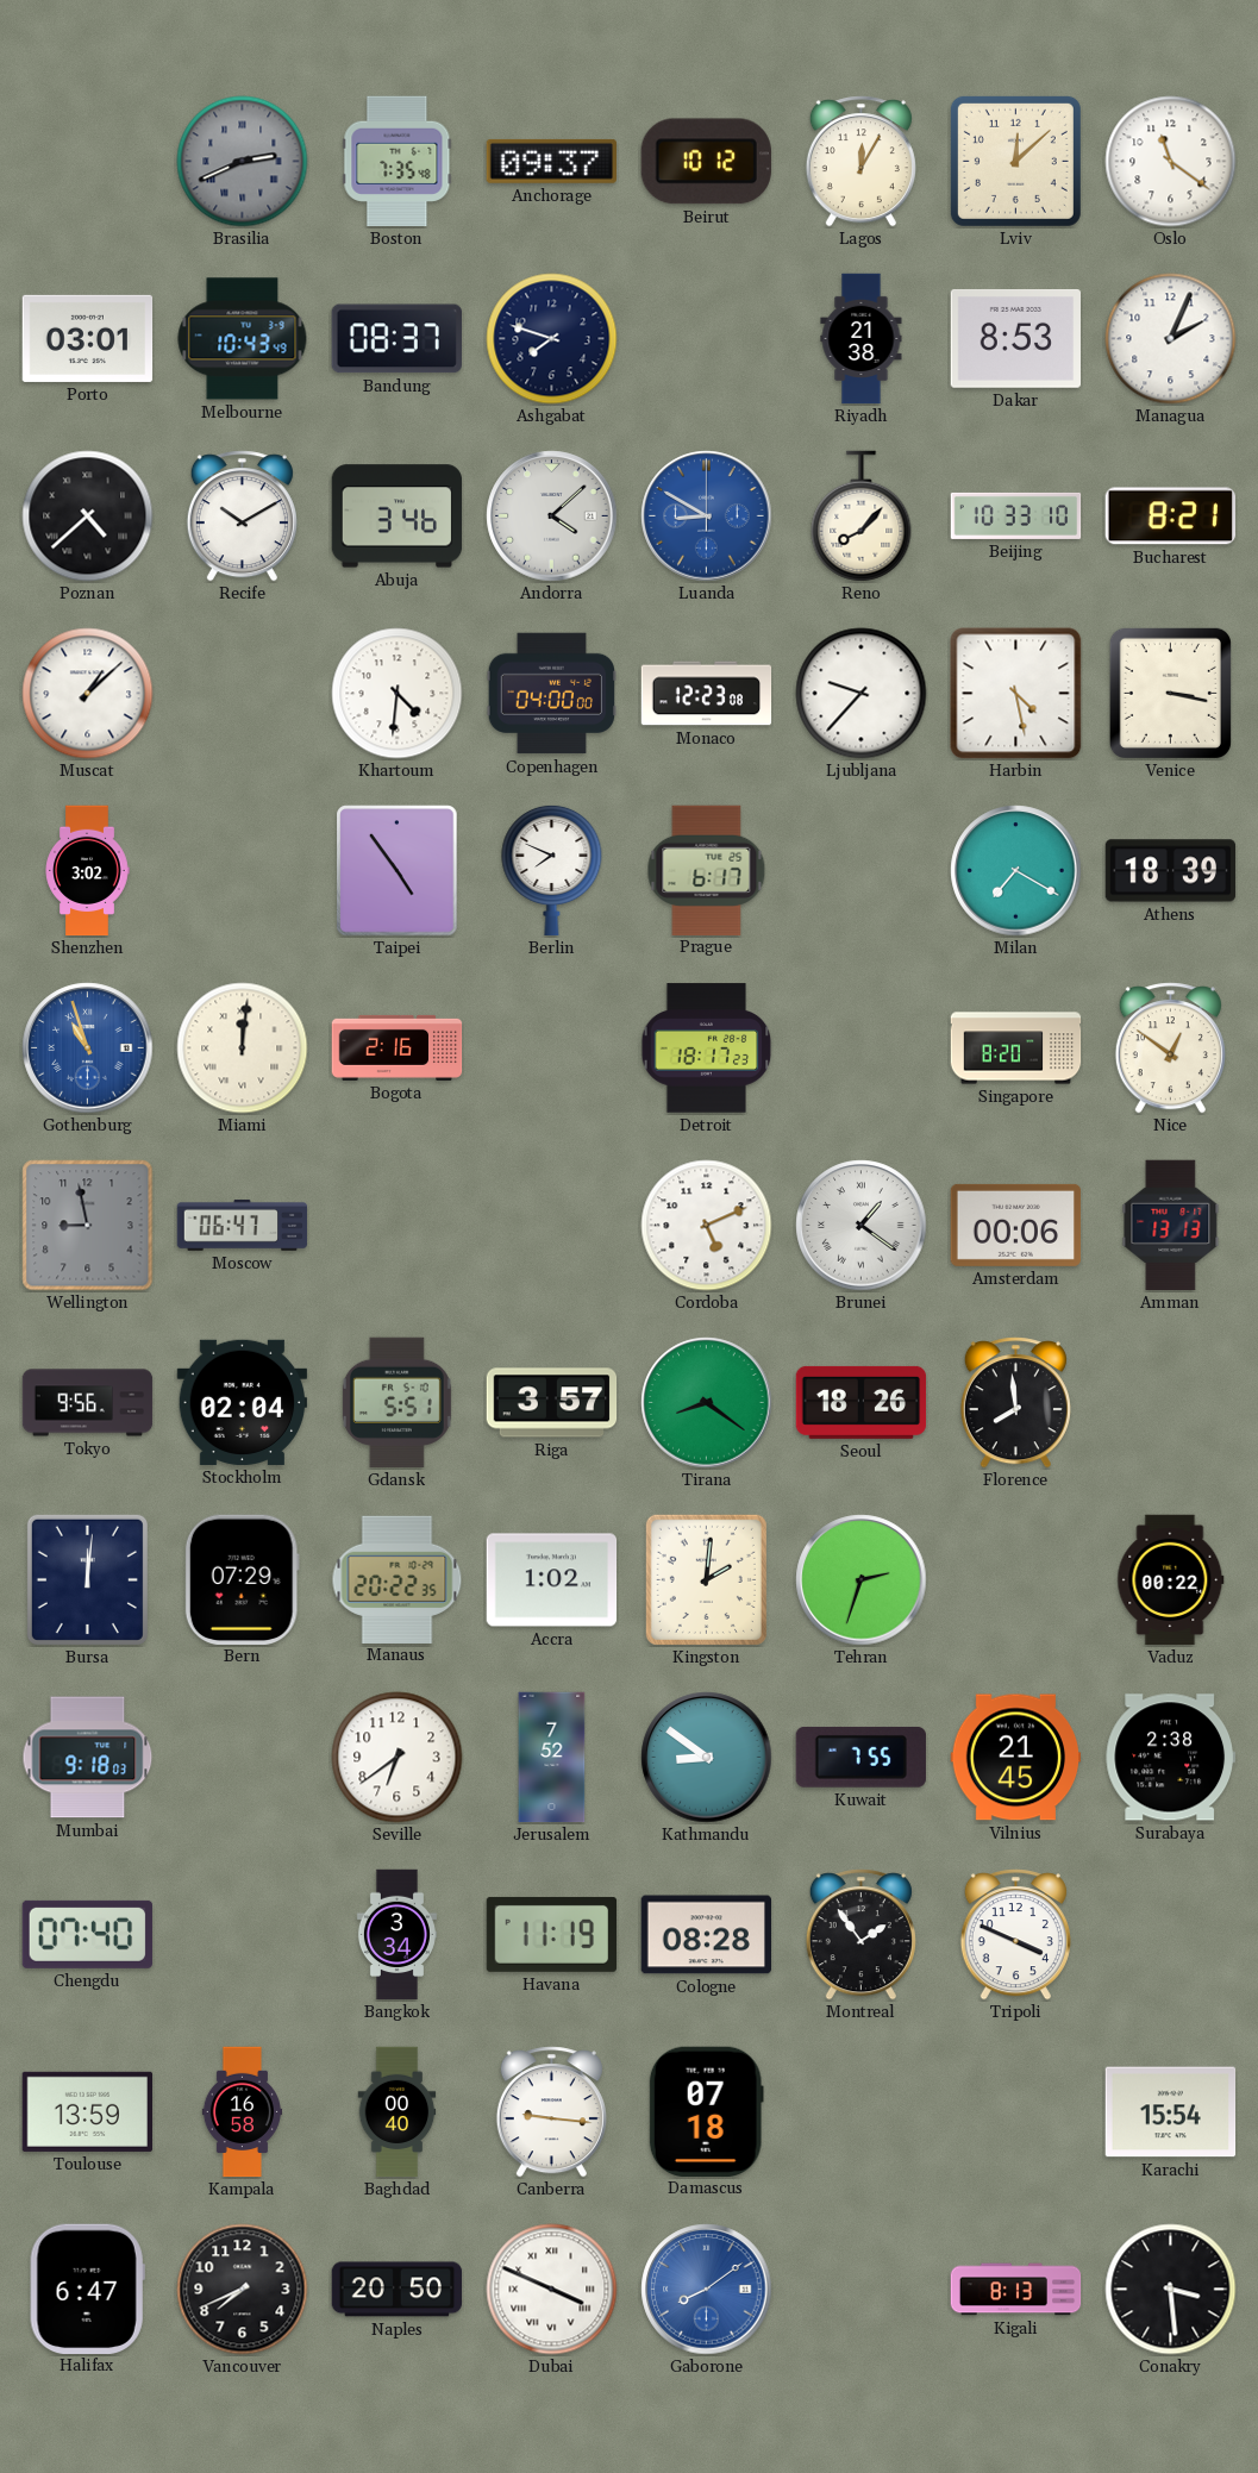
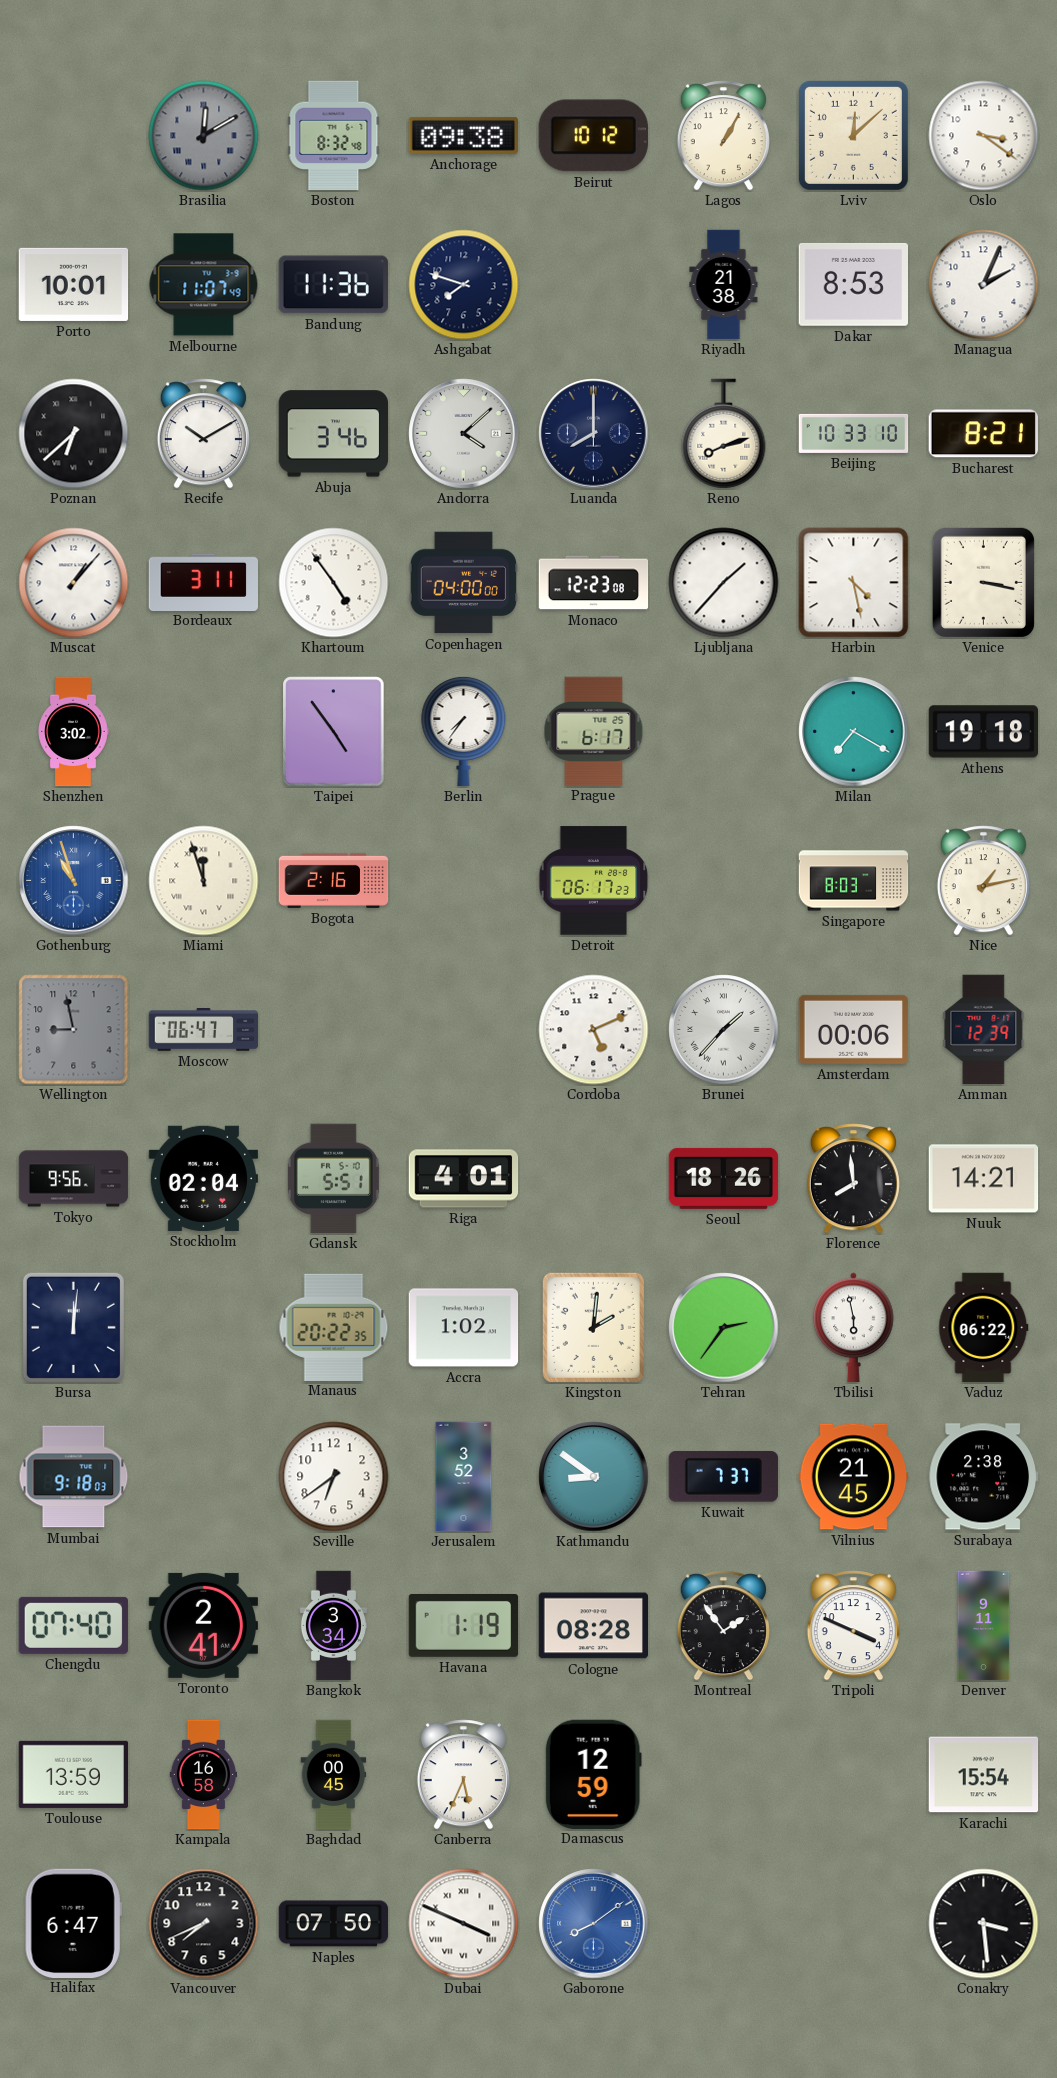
Brasilia: 2:41 -> 12:10 (204, 136)
Boston: 7:35 -> 8:32 (334, 136)
Anchorage: 09:37 -> 09:38 (463, 135)
Lagos: 12:05 -> 1:05 (723, 136)
Oslo: 11:21 -> 3:21 (984, 136)
Porto: 03:01 -> 10:01 (74, 284)
Melbourne: 10:43 -> 11:07 (204, 285)
Bandung: 08:37 -> 11:36 (333, 285)
Poznan: 4:38 -> 6:38 (74, 434)
Luanda: 8:50 -> 8:00 (594, 434)
Luanda dial: blue -> navy (594, 434)
Reno: 8:07 -> 8:12 (724, 434)
Muscat: 1:08 -> 1:07 (74, 583)
Bordeaux: none -> 3:11 (204, 582)
Khartoum: 4:31 -> 4:54 (334, 583)
Ljubljana: 9:37 -> 1:37 (724, 583)
Berlin: 7:49 -> 7:36 (464, 731)
Athens: 18:39 -> 19:18 (984, 732)
Miami: 12:01 -> 11:57 (204, 881)
Detroit: 18:17 -> 06:17 (594, 881)
Singapore: 8:20 -> 8:03 (854, 881)
Nice: 12:51 -> 1:13 (983, 881)
Brunei: 1:21 -> 1:37 (724, 1030)
Amman: 13:13 -> 12:39 (984, 1030)
Riga: 3:57 -> 4:01 (464, 1179)
Tirana: 8:21 -> none (707, 1403)
Nuuk: none -> 14:21 (984, 1179)
Bern: 07:29 -> none (242, 1579)
Tehran: 2:33 -> 2:36 (724, 1328)
Tbilisi: none -> 5:58 (854, 1328)
Vaduz: 00:22 -> 06:22 (984, 1328)
Jerusalem: 7:52 -> 3:52 (464, 1477)
Kuwait: 7:55 -> 7:37 (723, 1476)
Toronto: none -> 2:41 (203, 1625)
Havana: 11:19 -> 1:19 (464, 1625)
Denver: none -> 9:11 (984, 1626)
Baghdad: 00:40 -> 00:45 (334, 1775)
Canberra: 9:16 -> 5:34 (463, 1775)
Damascus: 07:18 -> 12:59 (593, 1774)
Naples: 20:50 -> 07:50 (334, 1924)
Kigali: 8:13 -> none (1016, 2290)
